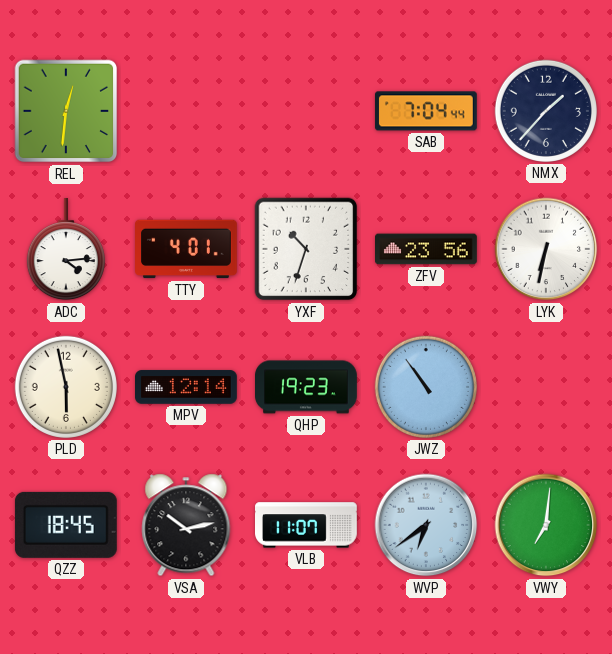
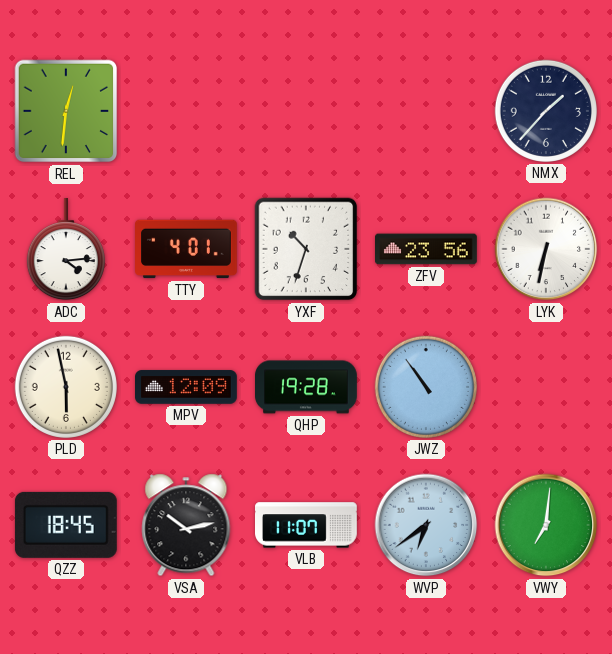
SAB: 7:04 -> none (426, 111)
MPV: 12:14 -> 12:09 (187, 387)
QHP: 19:23 -> 19:28 (307, 387)
